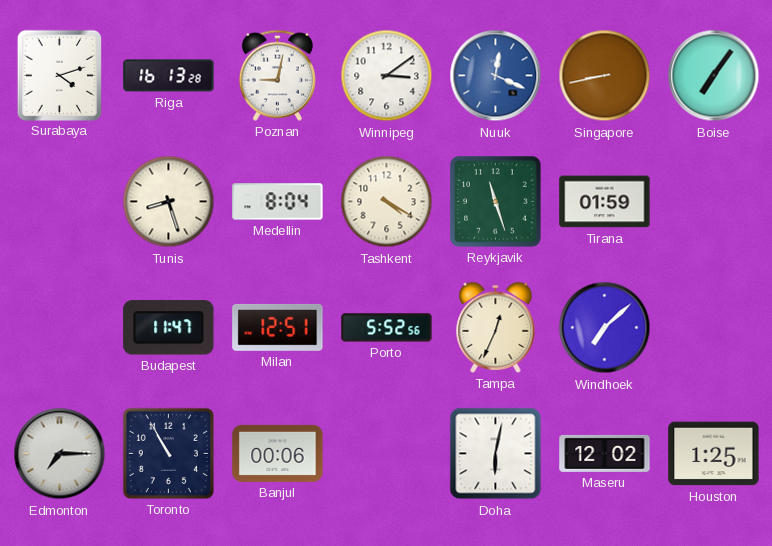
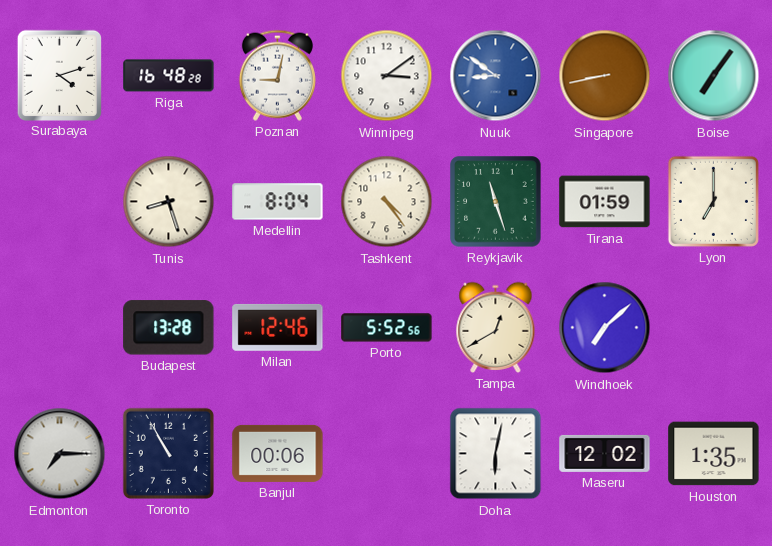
Riga: 16:13 -> 16:48 (169, 76)
Nuuk: 12:19 -> 8:51 (496, 76)
Tashkent: 4:20 -> 4:24 (387, 202)
Lyon: none -> 7:00 (713, 201)
Budapest: 11:47 -> 13:28 (169, 328)
Milan: 12:51 -> 12:46 (278, 327)
Tampa: 12:34 -> 12:40 (496, 327)
Houston: 1:25 -> 1:35 (714, 454)
